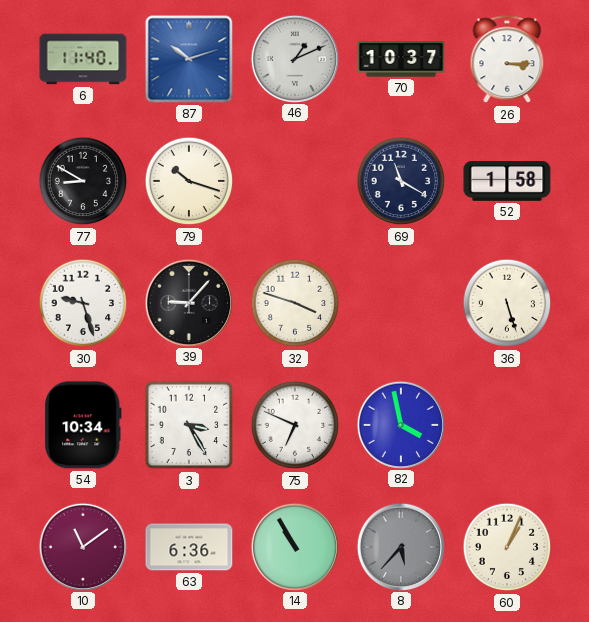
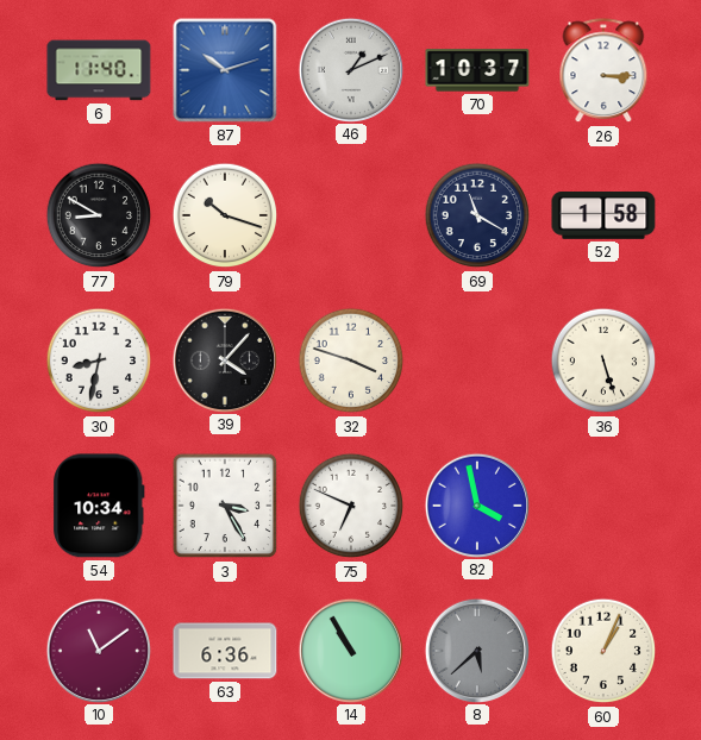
30: 9:27 -> 8:32 (99, 360)
39: 9:07 -> 4:07 (224, 359)
8: 5:37 -> 5:38 (476, 650)
